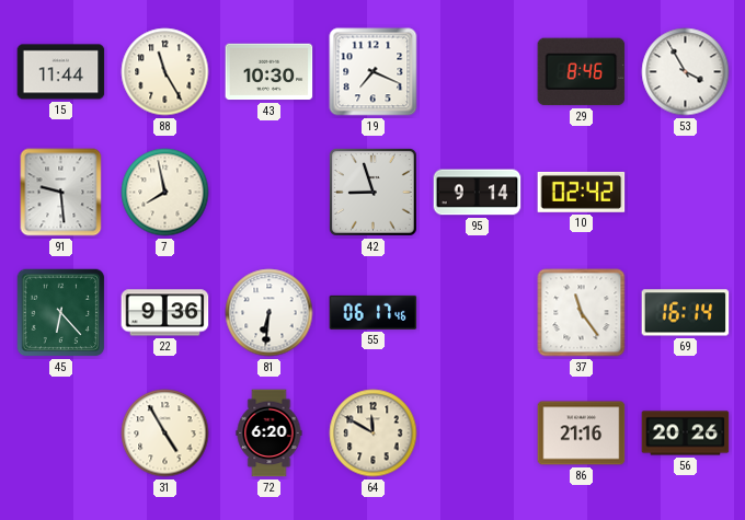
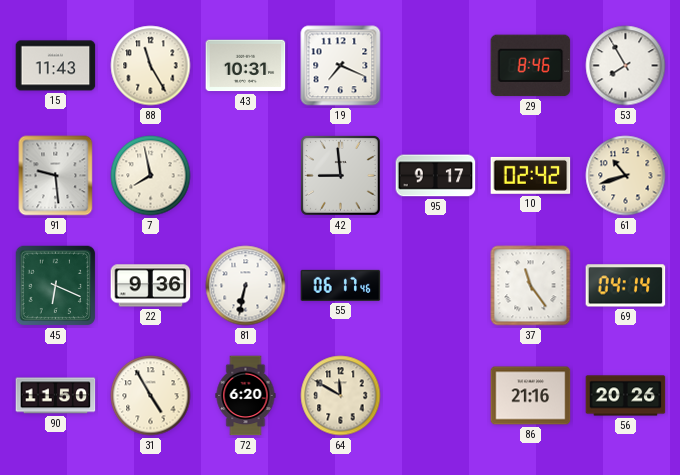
15: 11:44 -> 11:43 (56, 66)
43: 10:30 -> 10:31 (246, 66)
53: 3:55 -> 7:55 (626, 66)
42: 8:57 -> 8:59 (340, 175)
95: 9:14 -> 9:17 (436, 176)
61: none -> 10:42 (626, 176)
45: 6:23 -> 6:19 (56, 286)
81: 6:31 -> 6:32 (246, 286)
69: 16:14 -> 04:14 (626, 286)
90: none -> 11:50 (56, 396)
